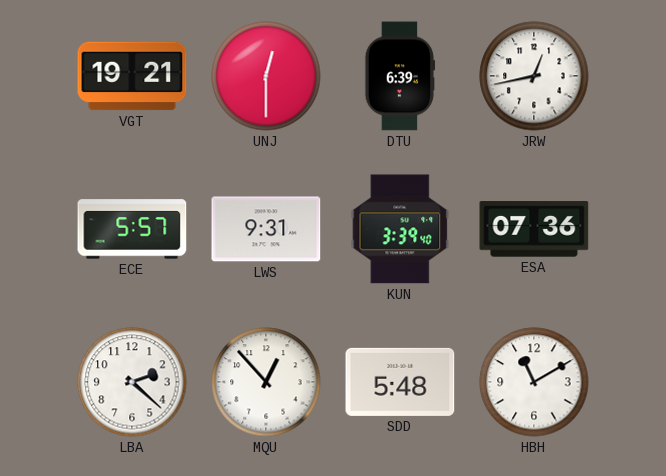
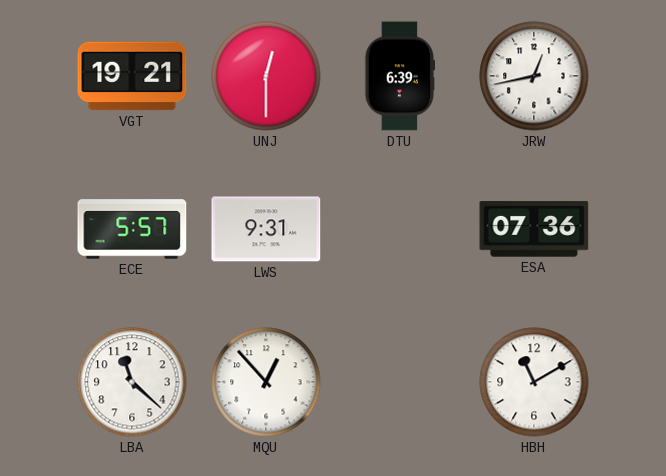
KUN: 3:39 -> none (400, 229)
LBA: 2:22 -> 11:22 (132, 382)
SDD: 5:48 -> none (400, 382)
